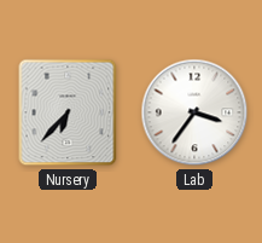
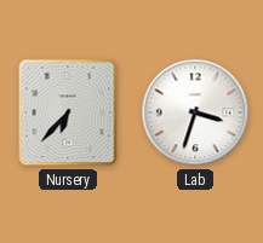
Lab: 3:36 -> 3:33 (195, 112)
